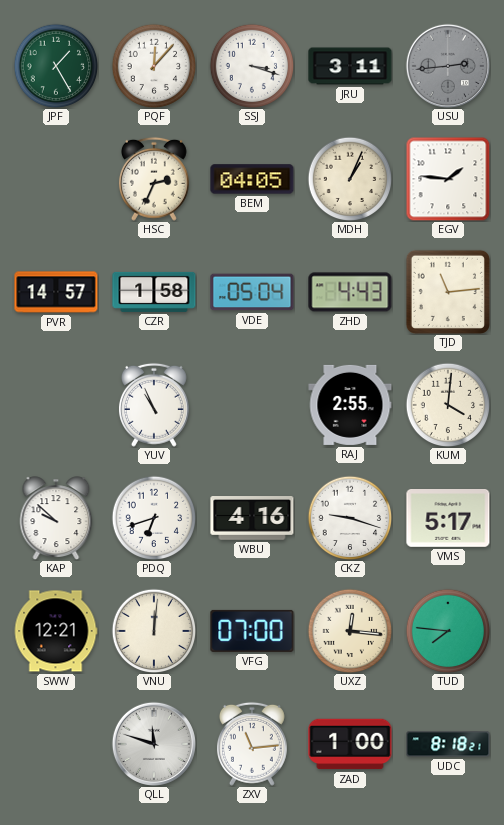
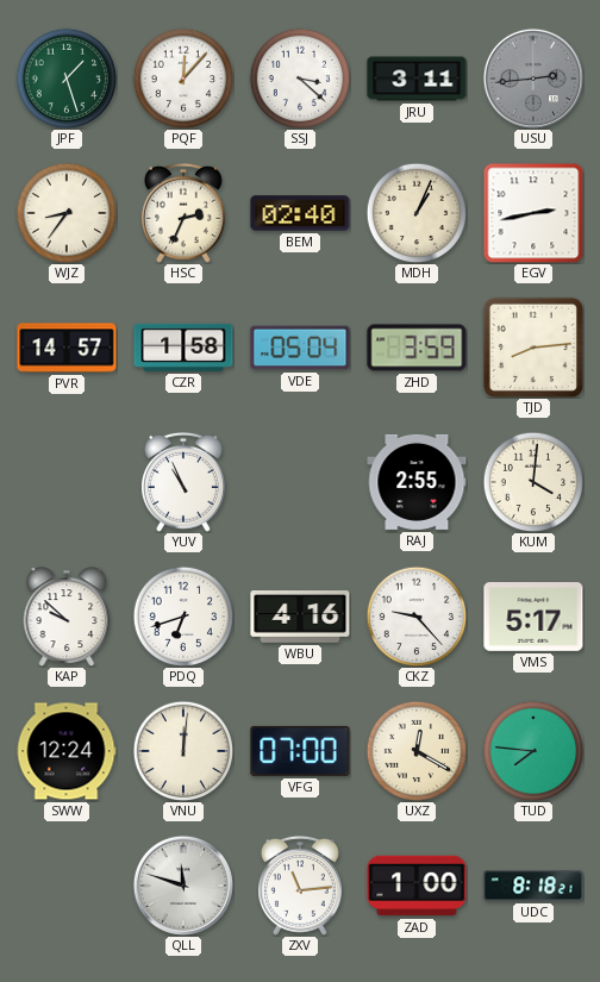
JPF: 1:25 -> 1:27 (67, 79)
SSJ: 3:18 -> 3:22 (300, 79)
WJZ: none -> 8:36 (67, 213)
BEM: 04:05 -> 02:40 (300, 213)
EGV: 1:46 -> 2:43 (533, 213)
ZHD: 4:43 -> 3:59 (417, 348)
TJD: 11:14 -> 8:14 (533, 348)
CKZ: 9:18 -> 9:23 (417, 617)
SWW: 12:21 -> 12:24 (67, 751)
UXZ: 12:16 -> 12:20 (417, 751)
